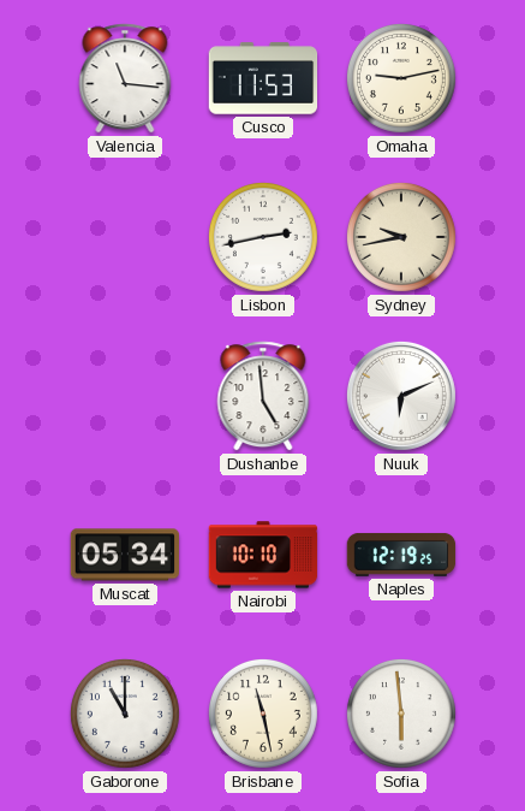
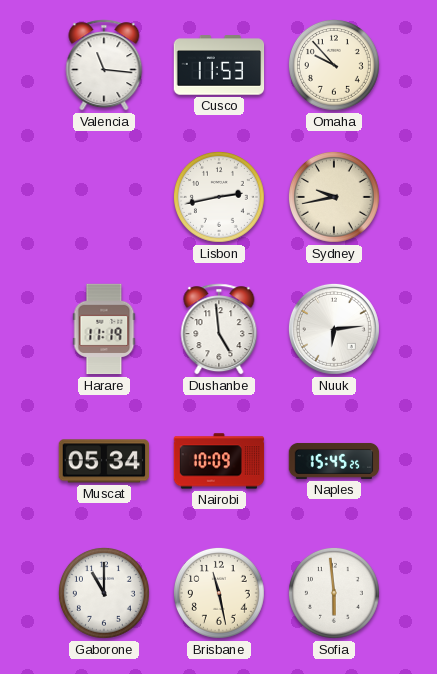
Omaha: 9:13 -> 9:53 (334, 65)
Harare: none -> 11:19 (104, 329)
Nuuk: 6:11 -> 6:14 (334, 329)
Nairobi: 10:10 -> 10:09 (219, 461)
Naples: 12:19 -> 15:45 (334, 461)
